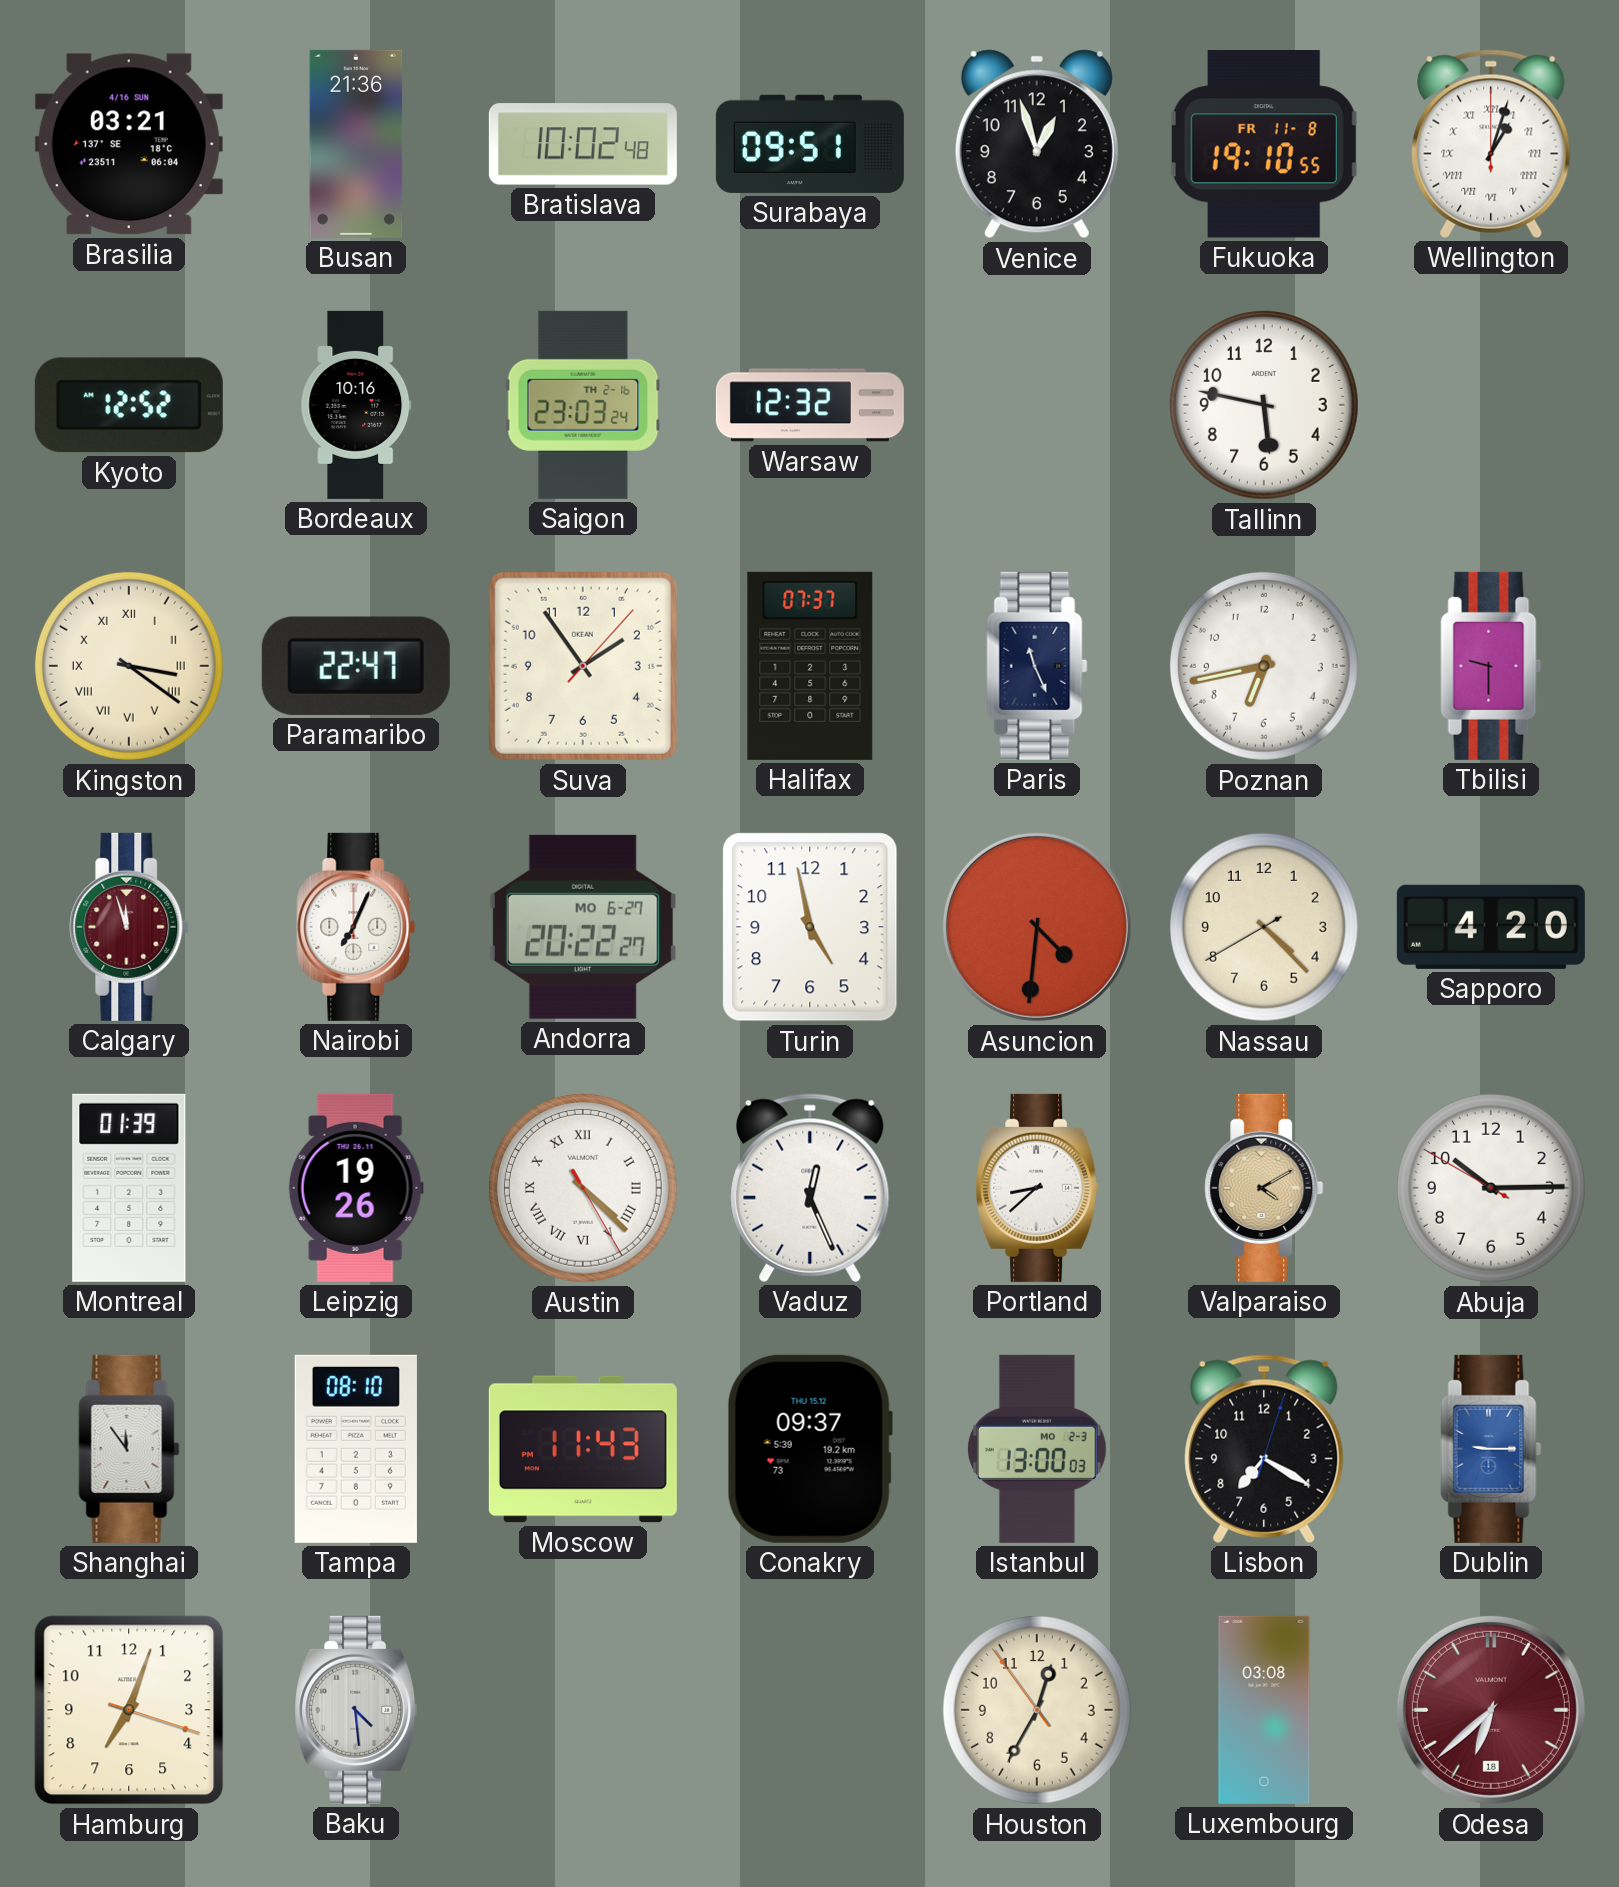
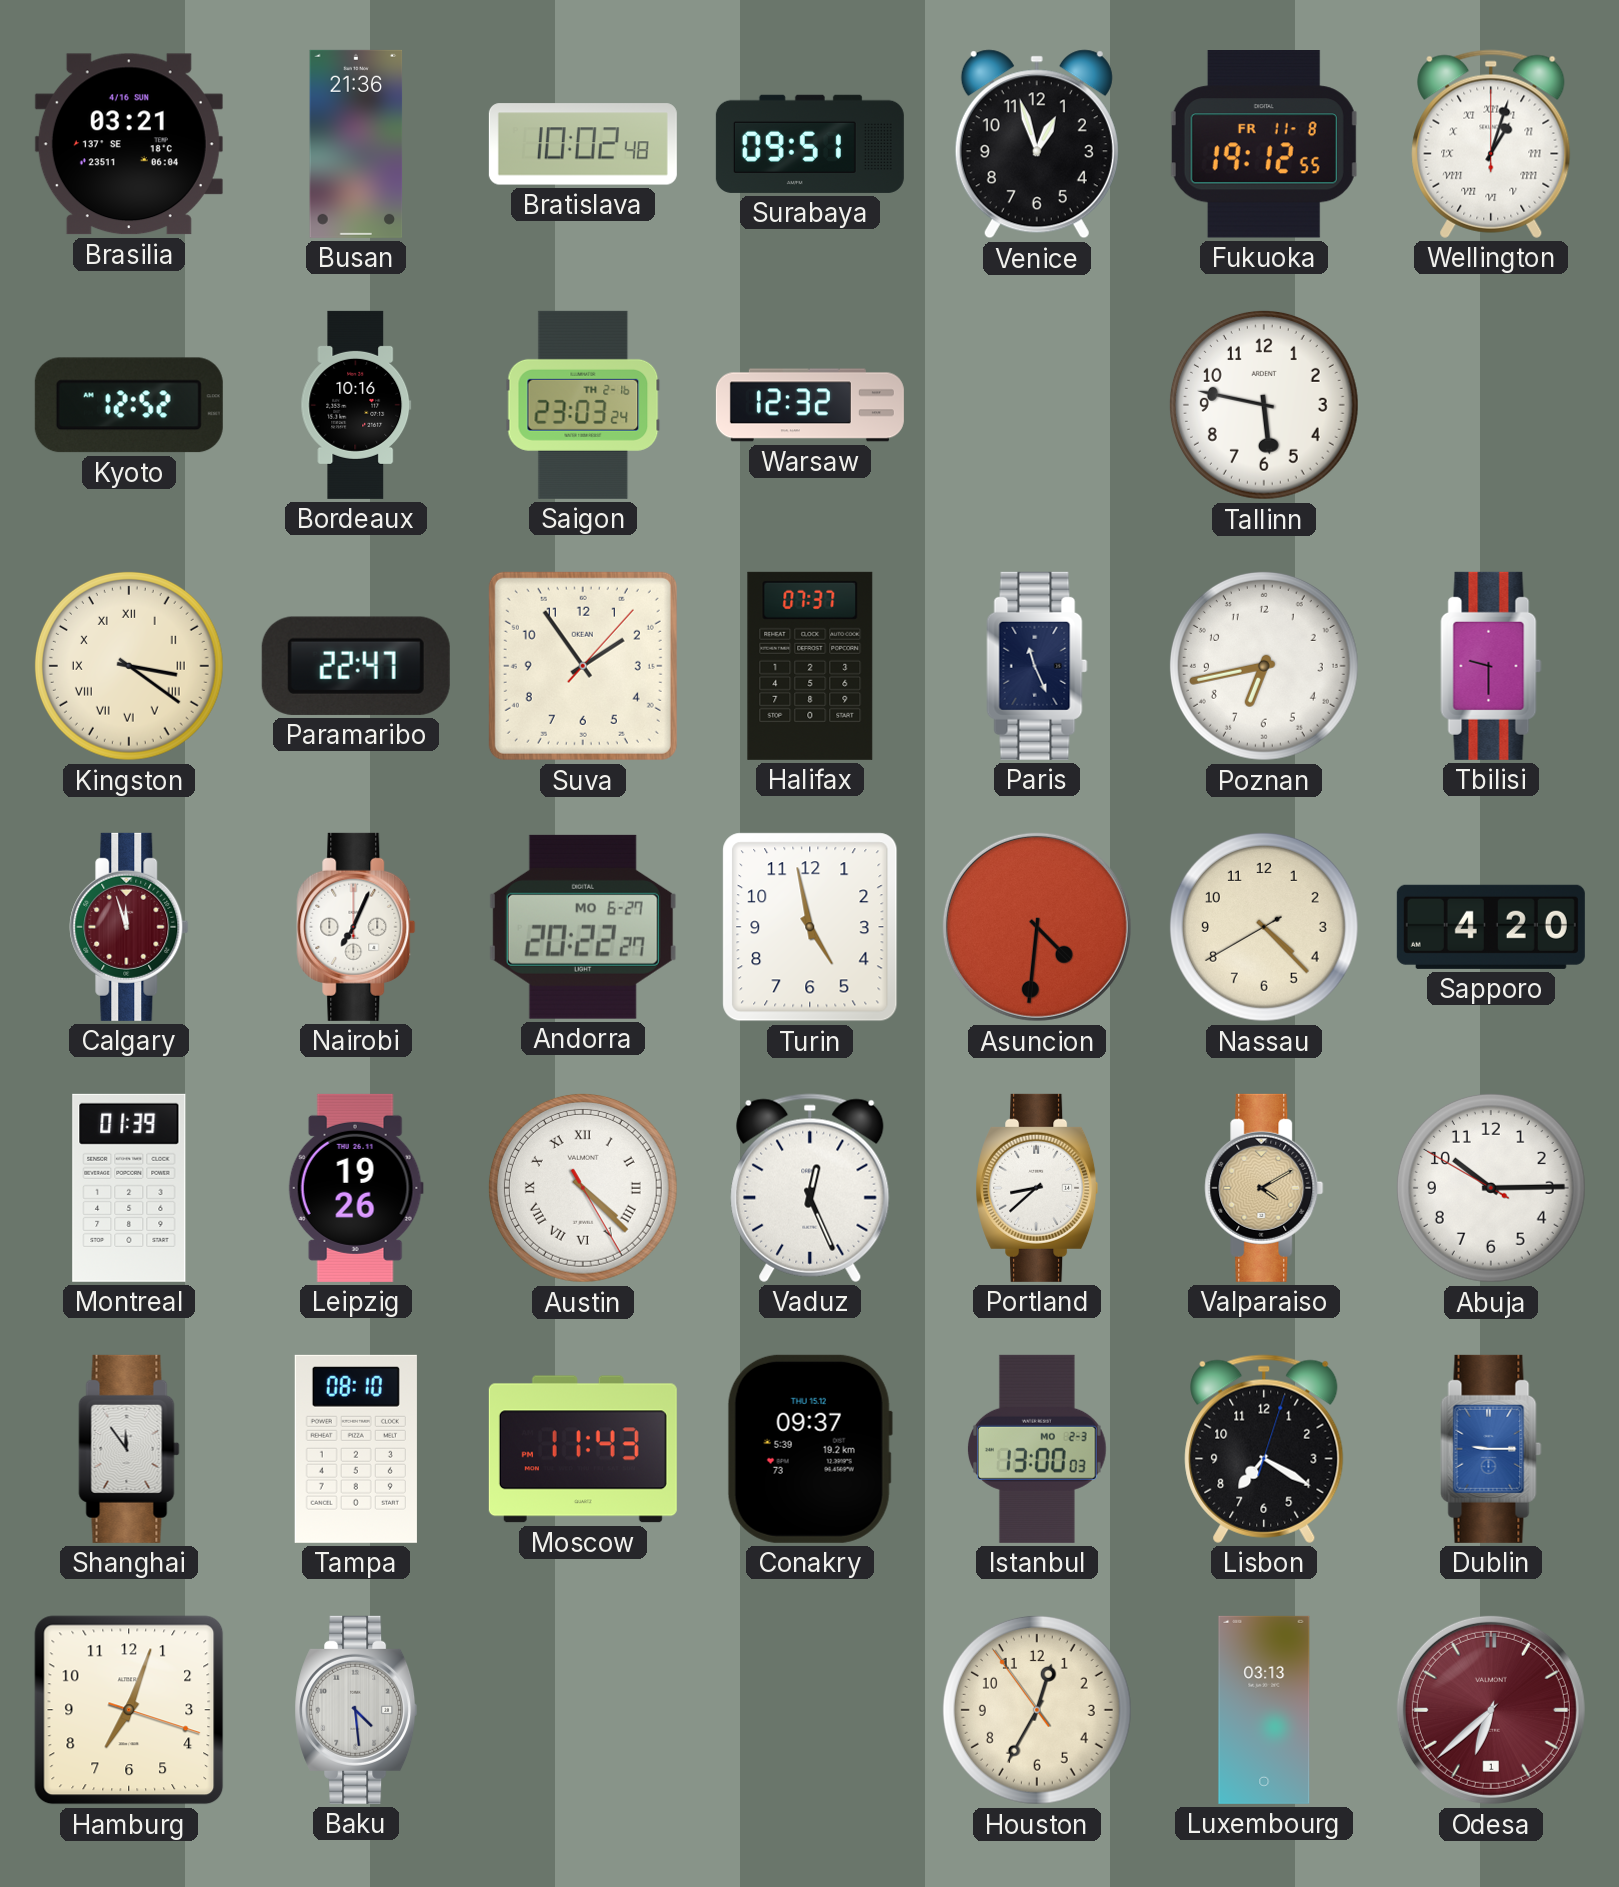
Fukuoka: 19:10 -> 19:12 (1264, 145)
Luxembourg: 03:08 -> 03:13 (1264, 1710)
Odesa date: 18 -> 1 (1491, 1710)
